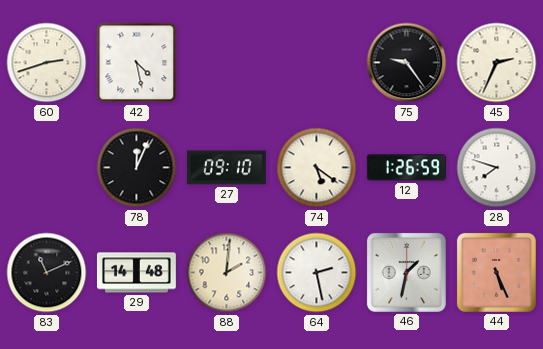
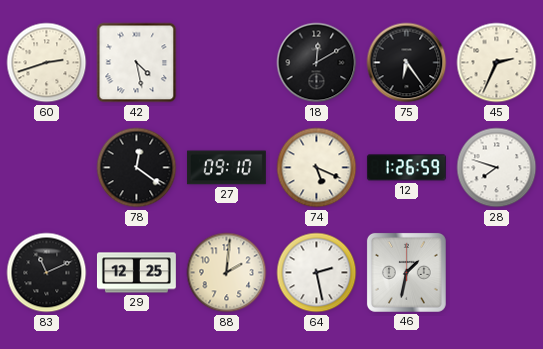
18: none -> 12:10 (317, 63)
75: 9:24 -> 6:24 (407, 63)
78: 12:04 -> 12:21 (137, 168)
74: 5:21 -> 5:19 (317, 168)
29: 14:48 -> 12:25 (136, 273)
44: 5:26 -> none (496, 272)
